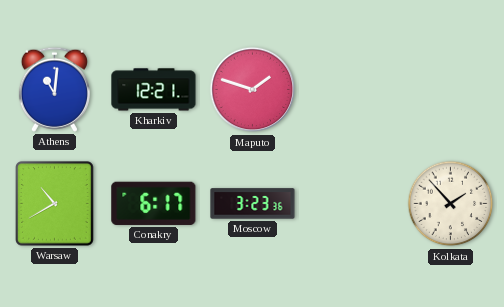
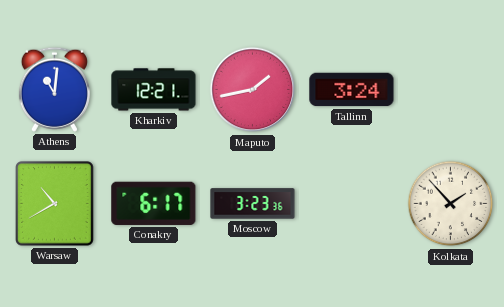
Maputo: 1:48 -> 1:43 (253, 90)
Tallinn: none -> 3:24 (352, 90)
